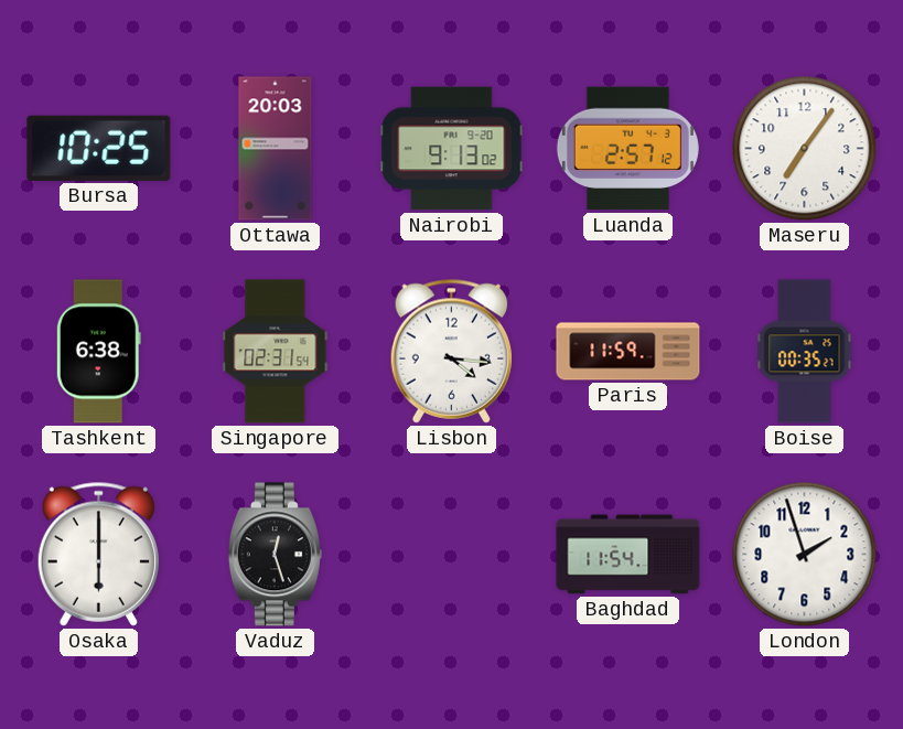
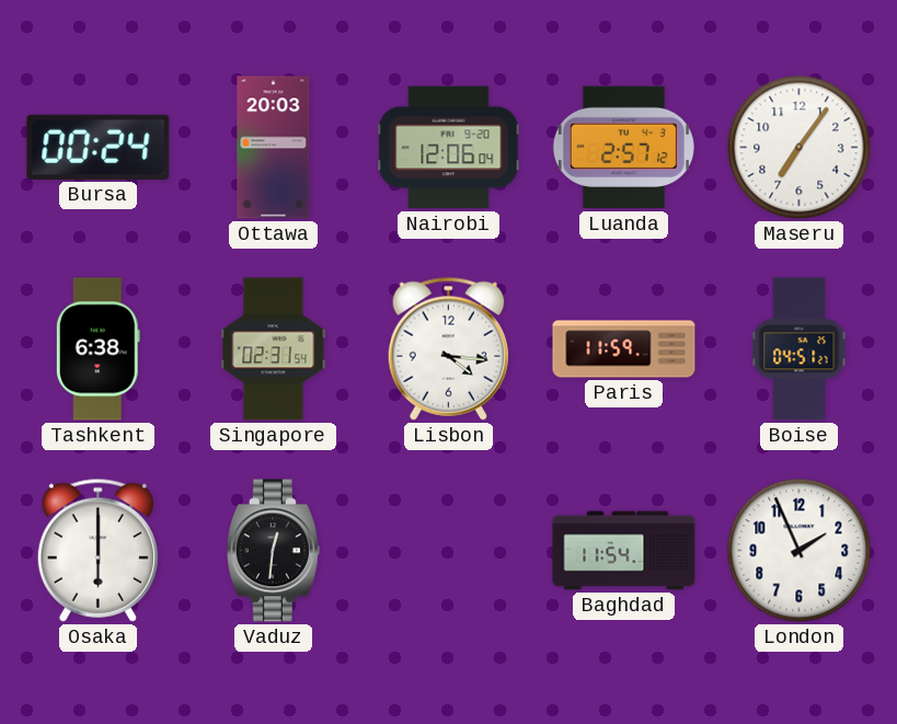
Bursa: 10:25 -> 00:24 (99, 147)
Nairobi: 9:13 -> 12:06 (449, 148)
Boise: 00:35 -> 04:51 (800, 349)
Vaduz: 12:27 -> 12:31 (273, 551)
London: 1:57 -> 1:56 (800, 551)
